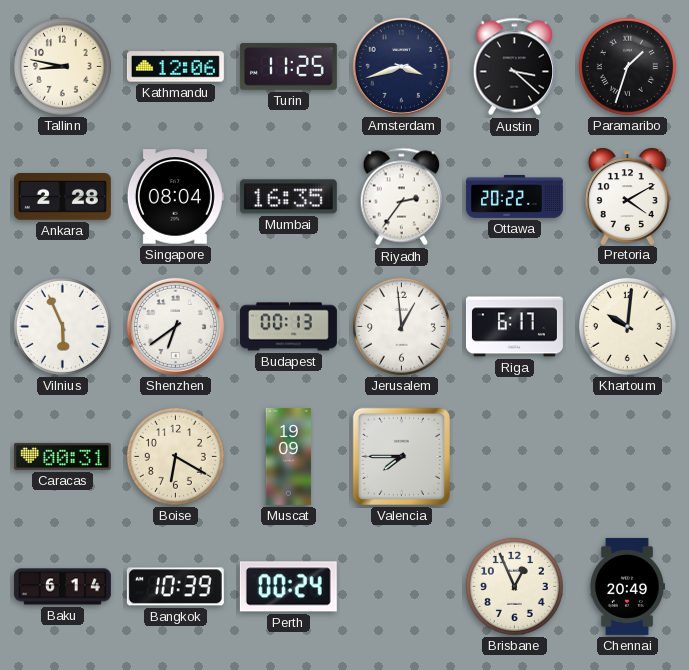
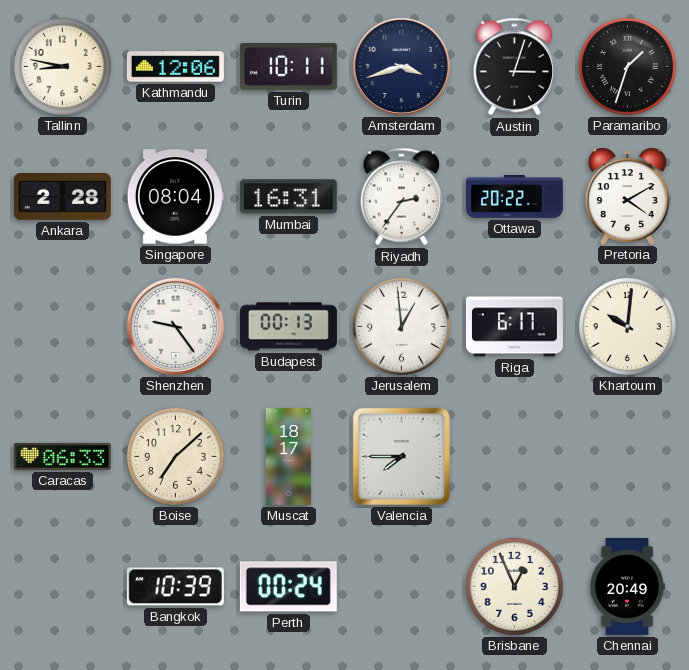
Turin: 11:25 -> 10:11 (288, 67)
Austin: 3:22 -> 3:03 (515, 67)
Mumbai: 16:35 -> 16:31 (288, 197)
Vilnius: 5:56 -> none (62, 326)
Shenzhen: 6:39 -> 9:24 (175, 326)
Caracas: 00:31 -> 06:33 (62, 456)
Boise: 6:20 -> 7:08 (175, 456)
Muscat: 19:09 -> 18:17 (289, 456)
Baku: 6:14 -> none (62, 587)
